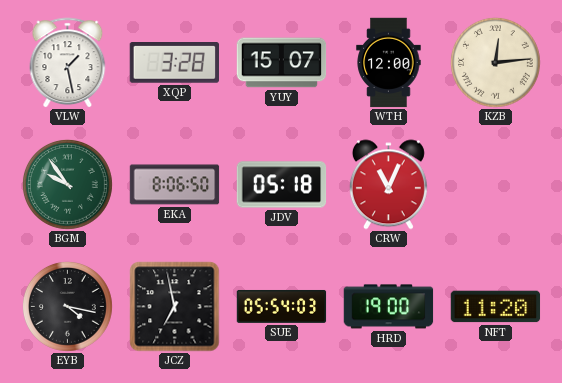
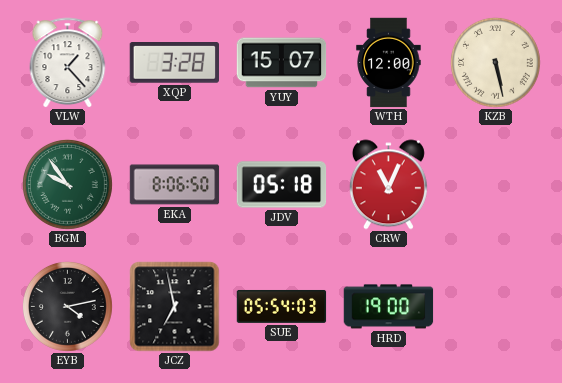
VLW: 1:28 -> 1:23 (68, 63)
KZB: 12:14 -> 5:28 (495, 62)
EYB: 4:17 -> 4:13 (67, 306)
NFT: 11:20 -> none (496, 307)
